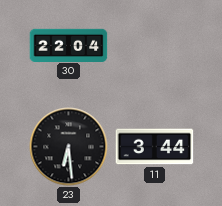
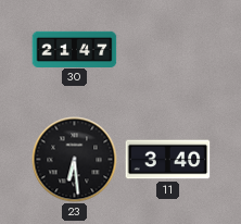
30: 22:04 -> 21:47 (75, 49)
11: 3:44 -> 3:40 (168, 160)
